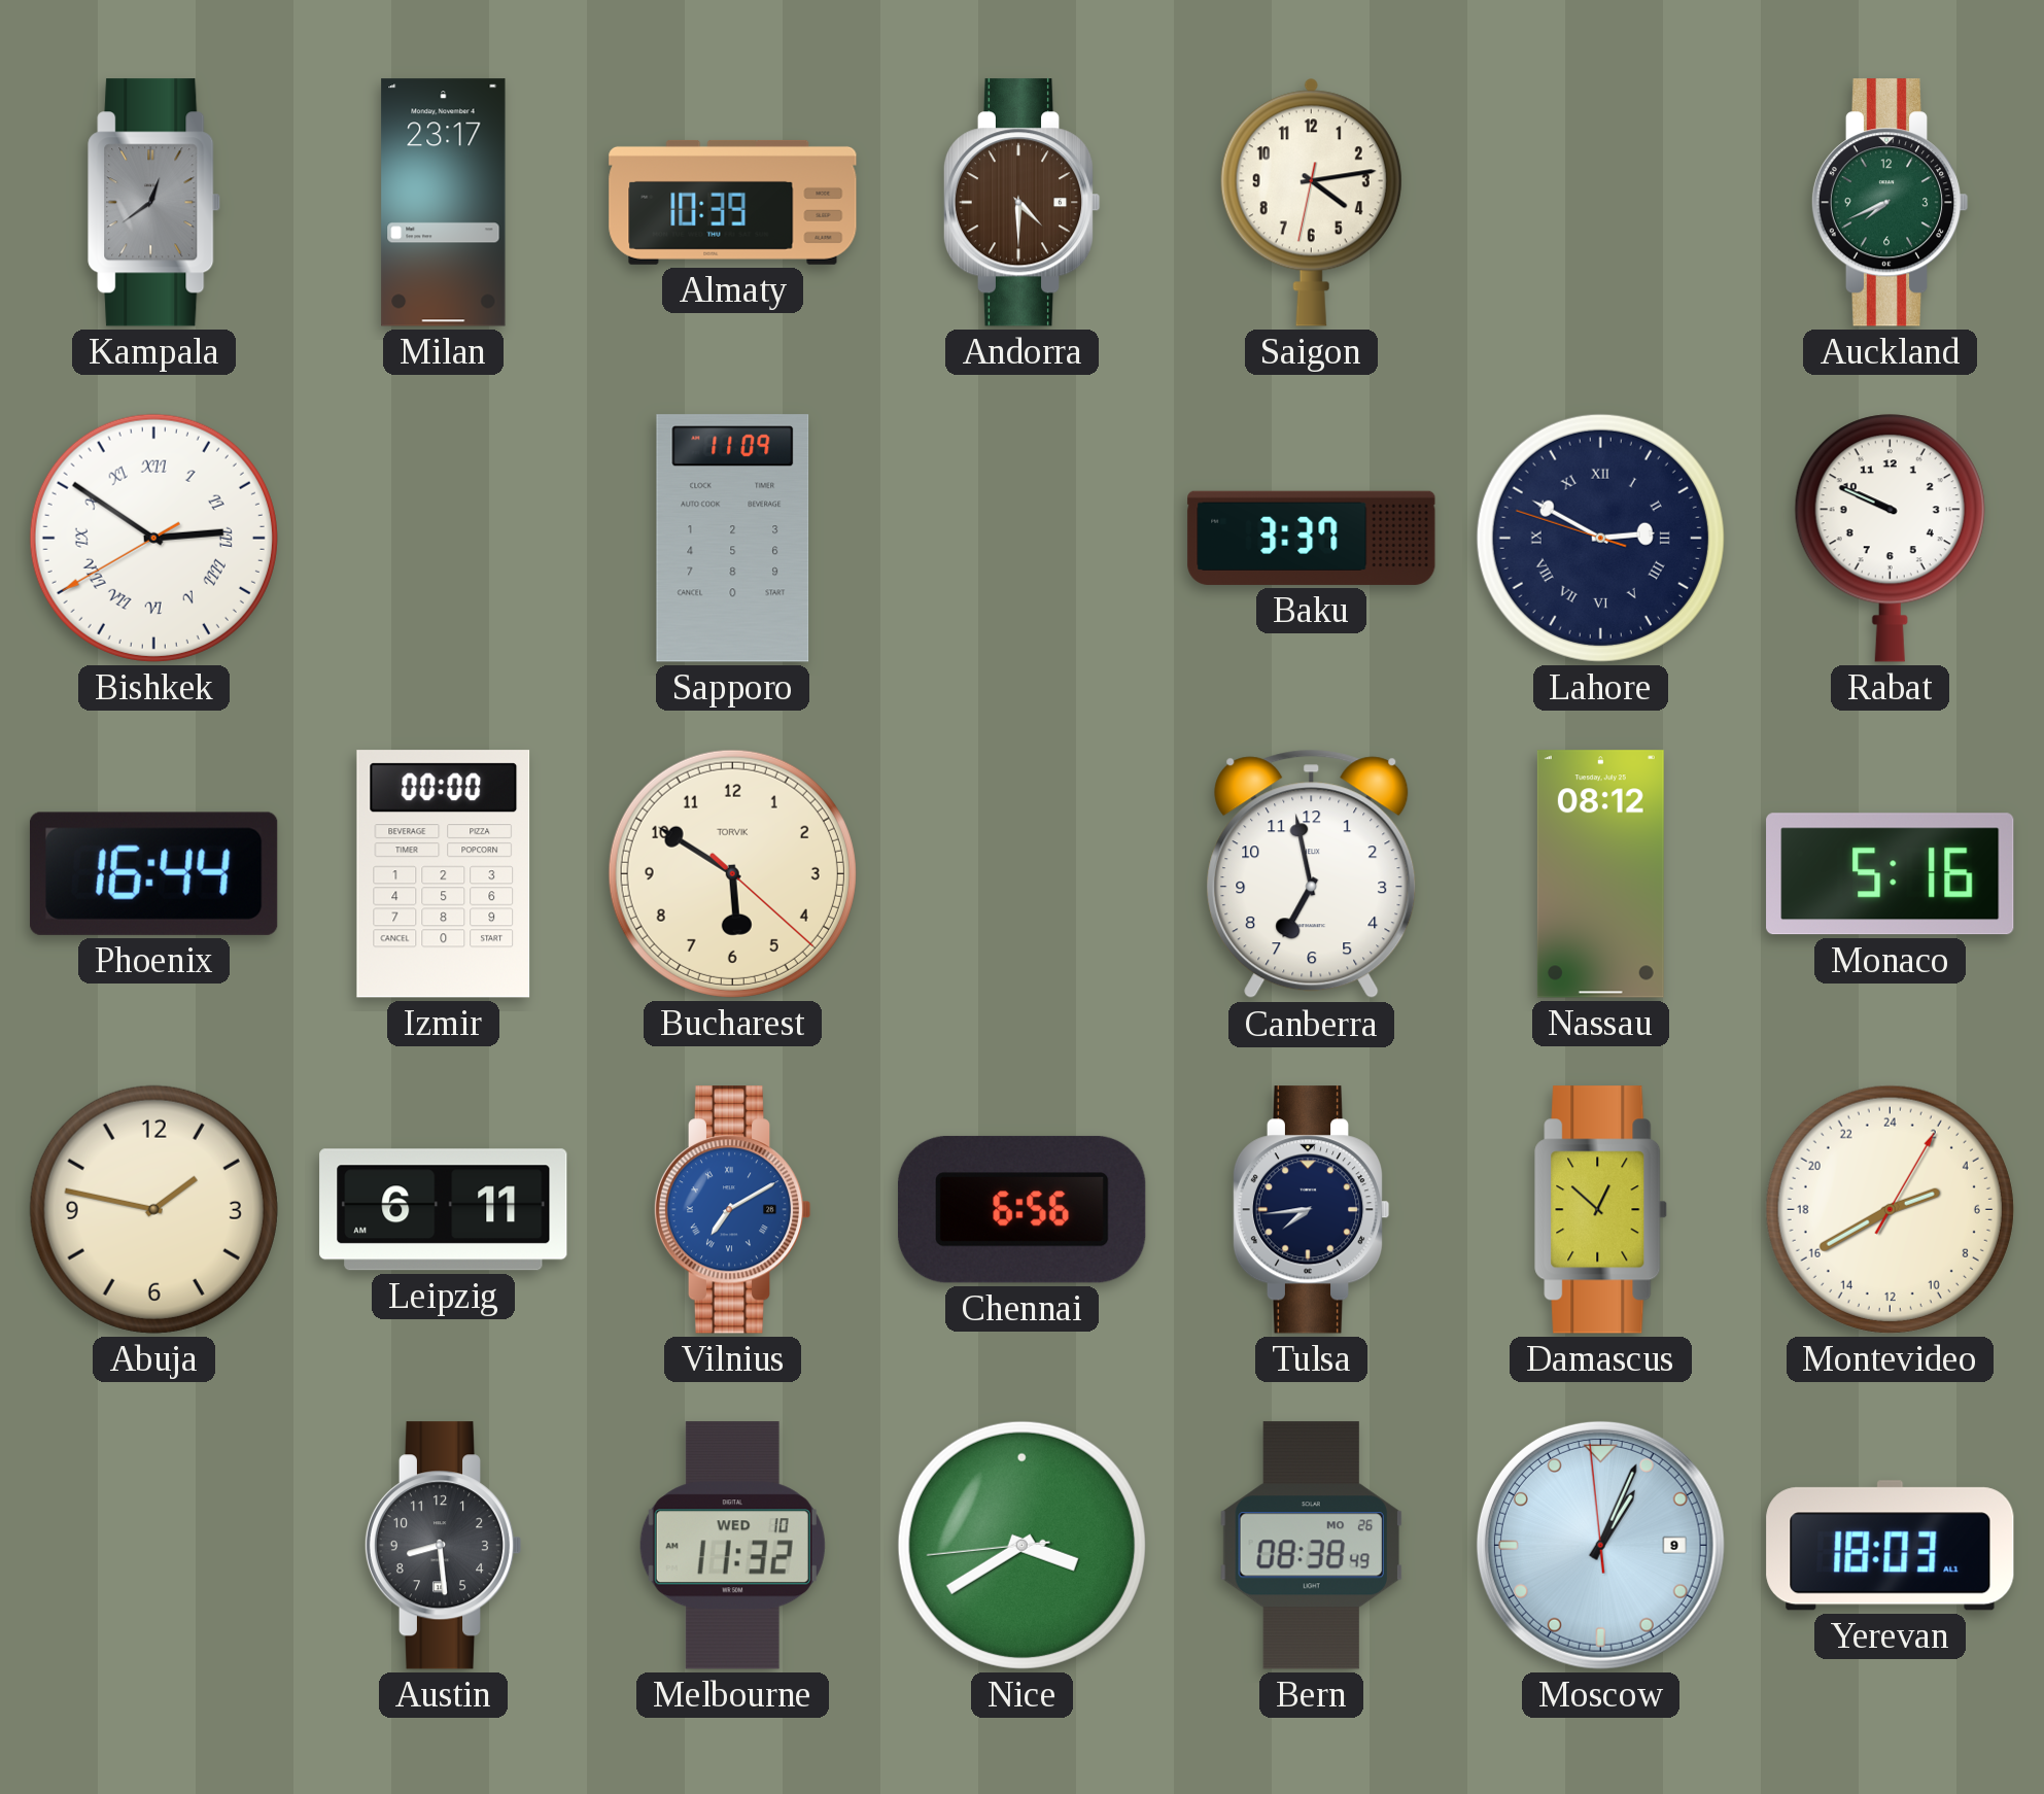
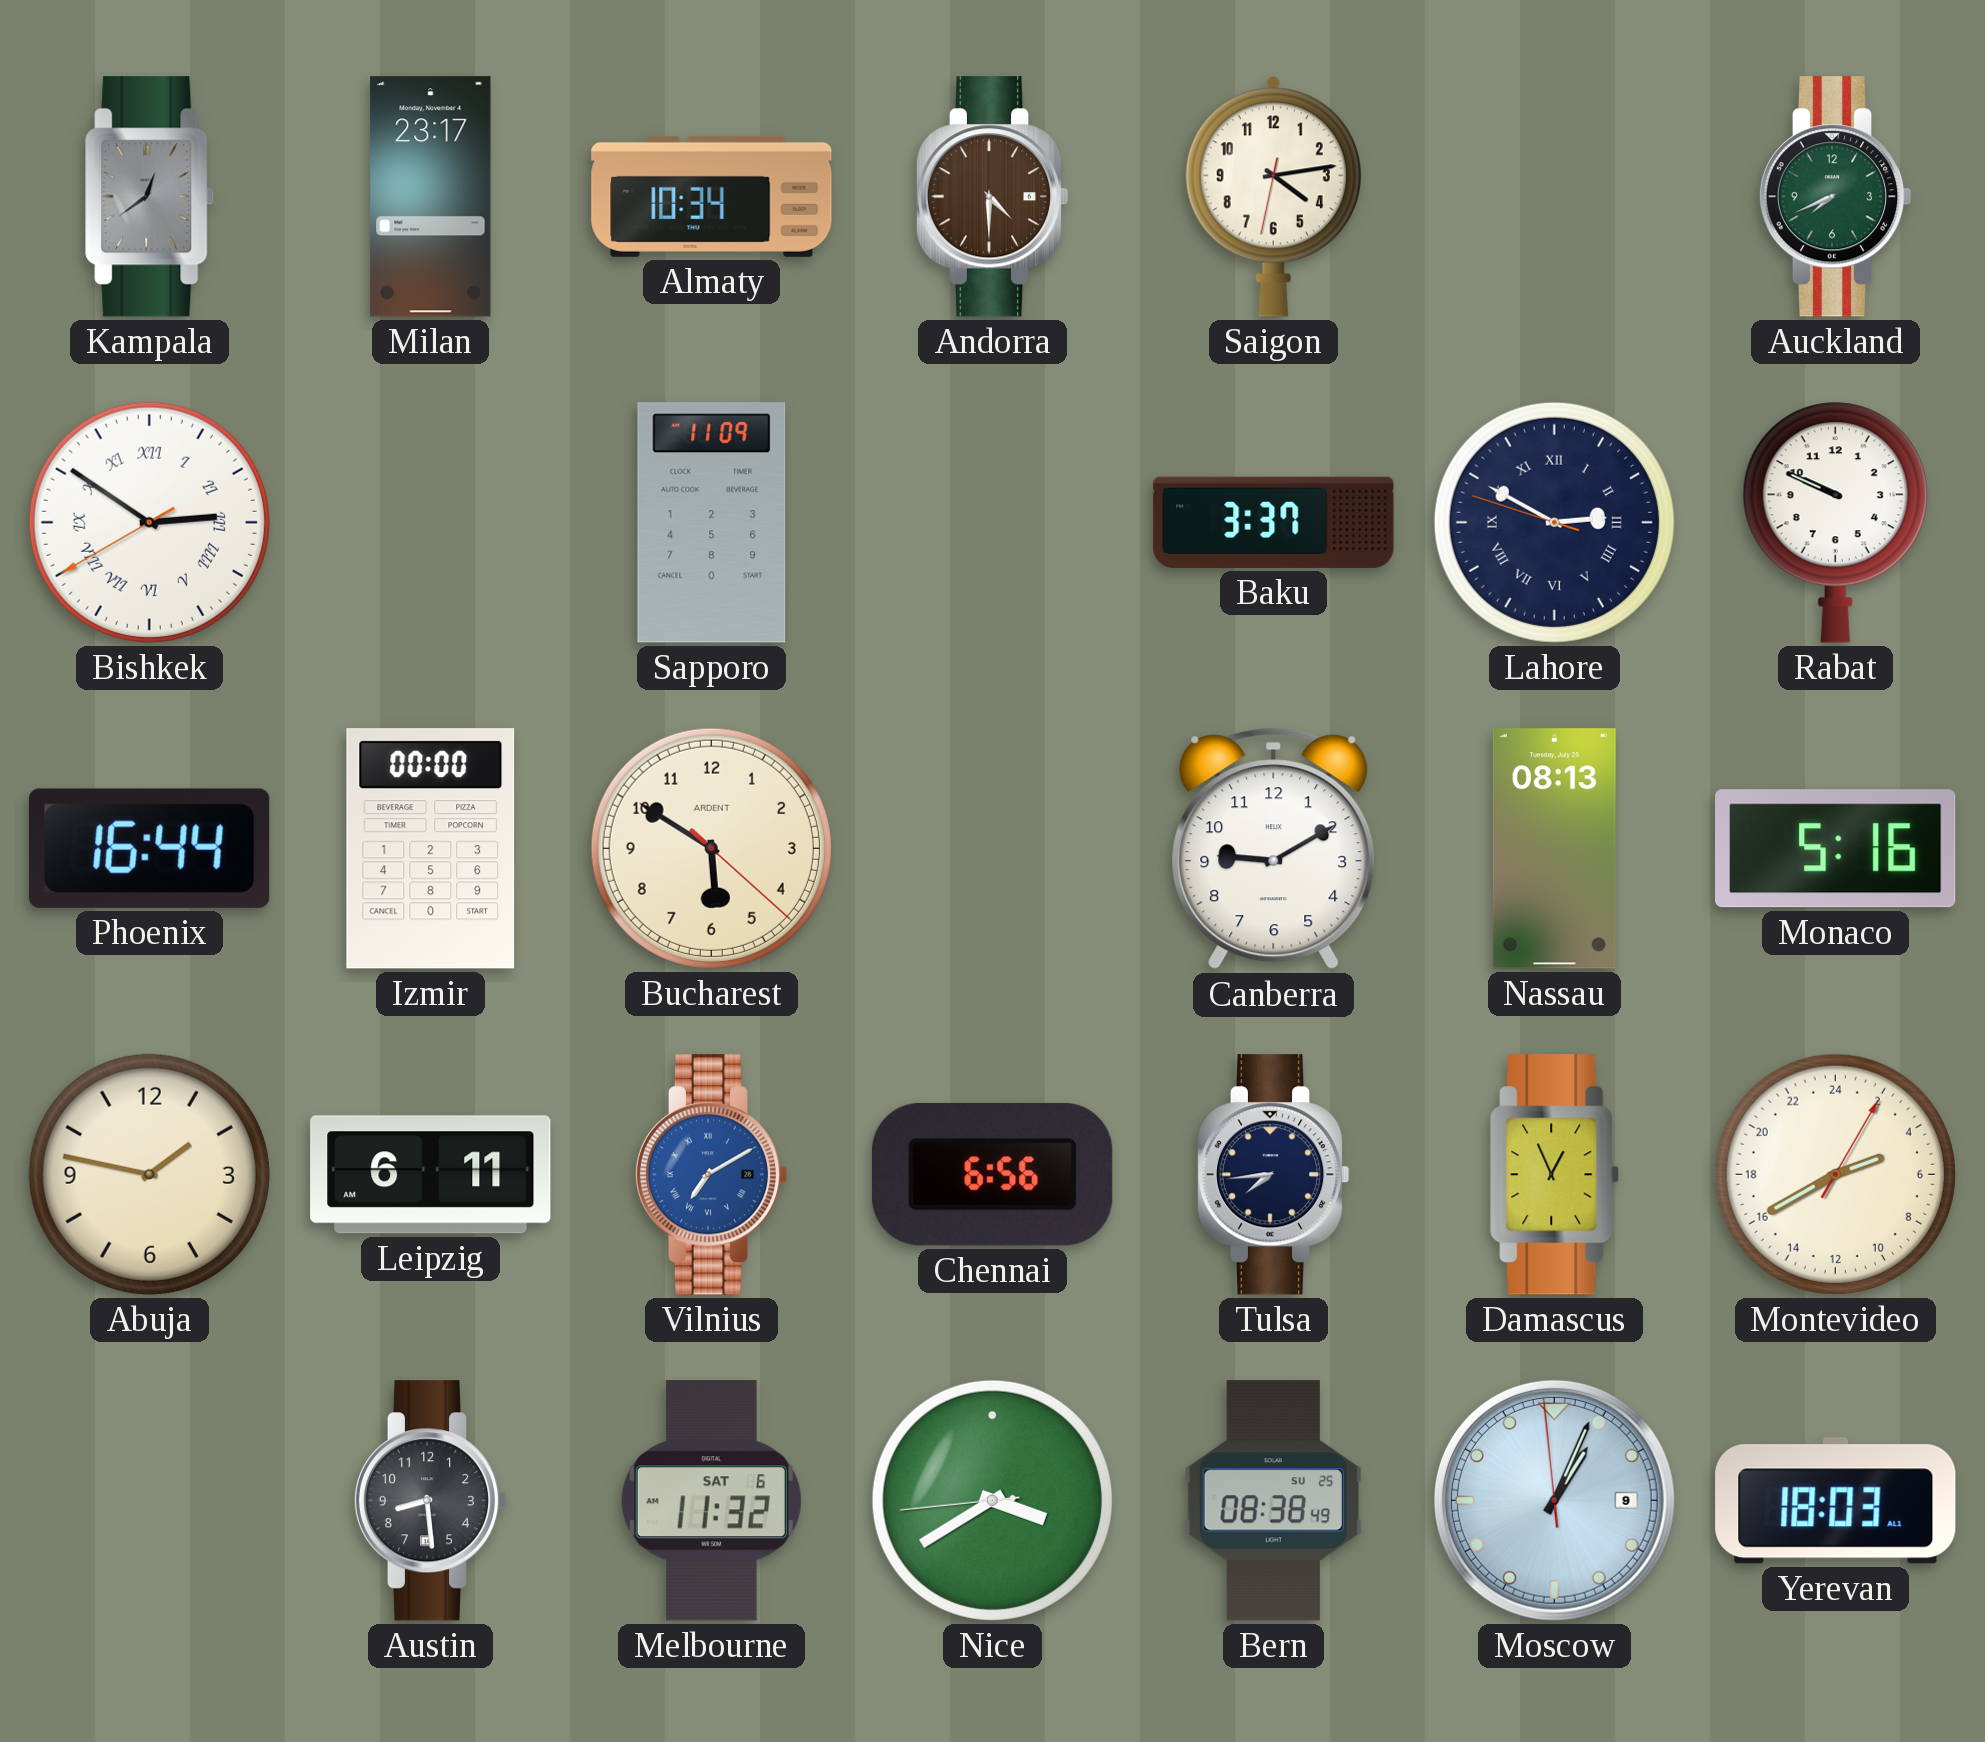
Almaty: 10:39 -> 10:34 (712, 196)
Bucharest brand: TORVIK -> ARDENT (711, 848)
Canberra: 6:58 -> 9:10 (1274, 849)
Nassau: 08:12 -> 08:13 (1554, 849)
Damascus: 12:52 -> 12:56 (1555, 1175)
Melbourne date: WED 10 -> SAT 6 (711, 1501)
Bern date: MO 26 -> SU 25 (1273, 1501)
